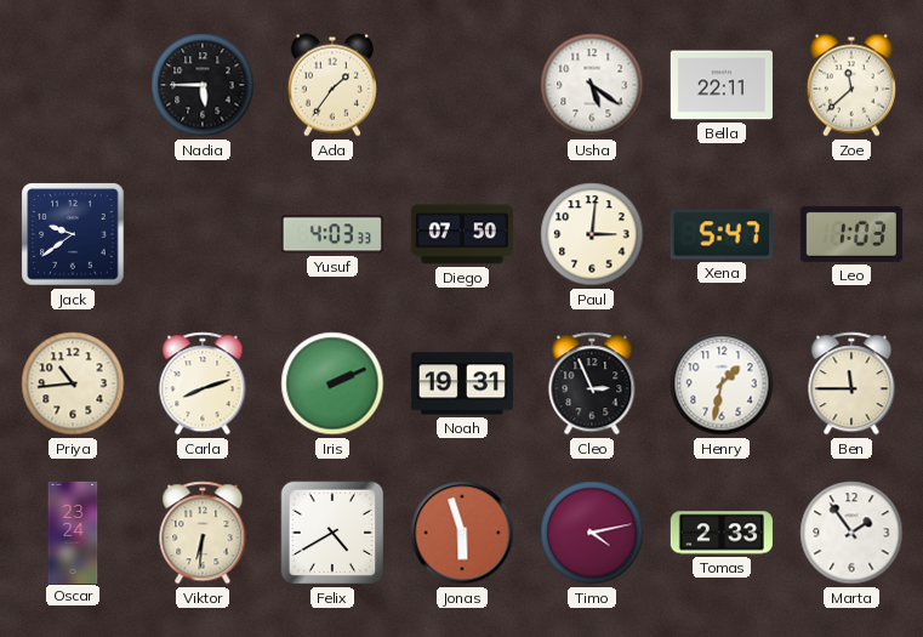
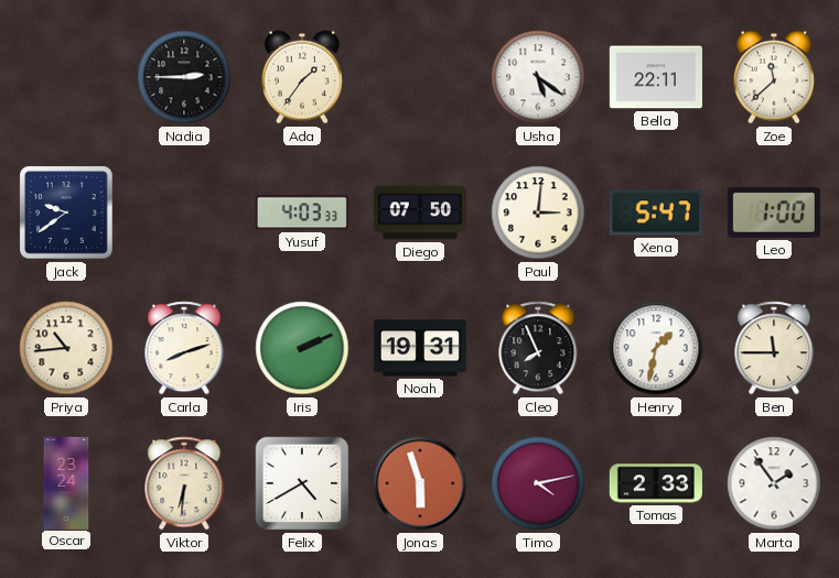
Nadia: 5:45 -> 2:45 (184, 77)
Leo: 1:03 -> 1:00 (774, 212)
Cleo: 2:56 -> 7:56 (538, 348)
